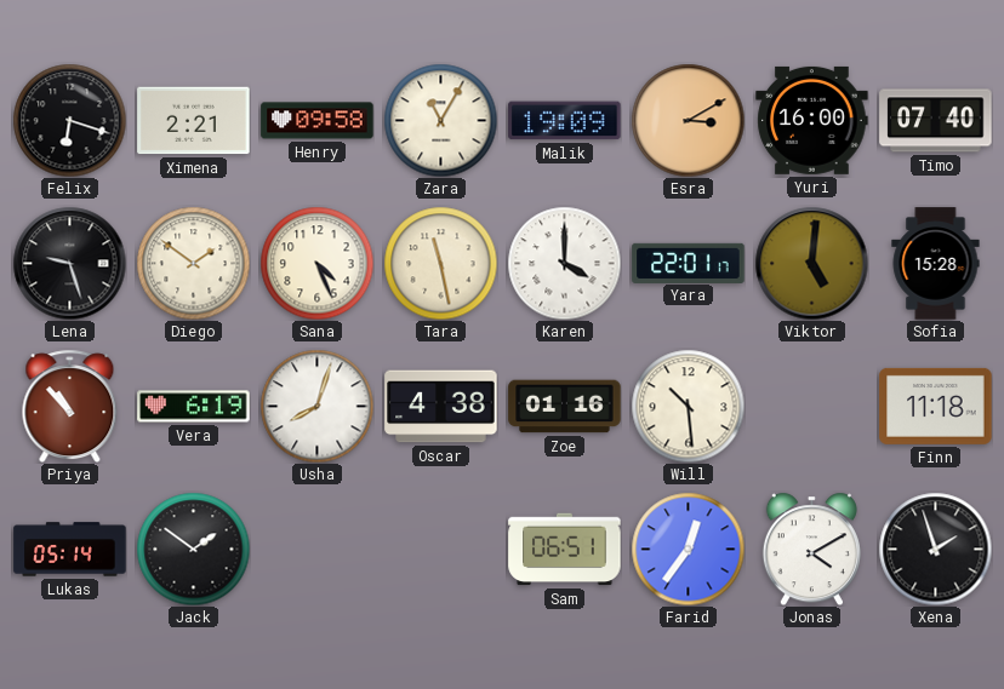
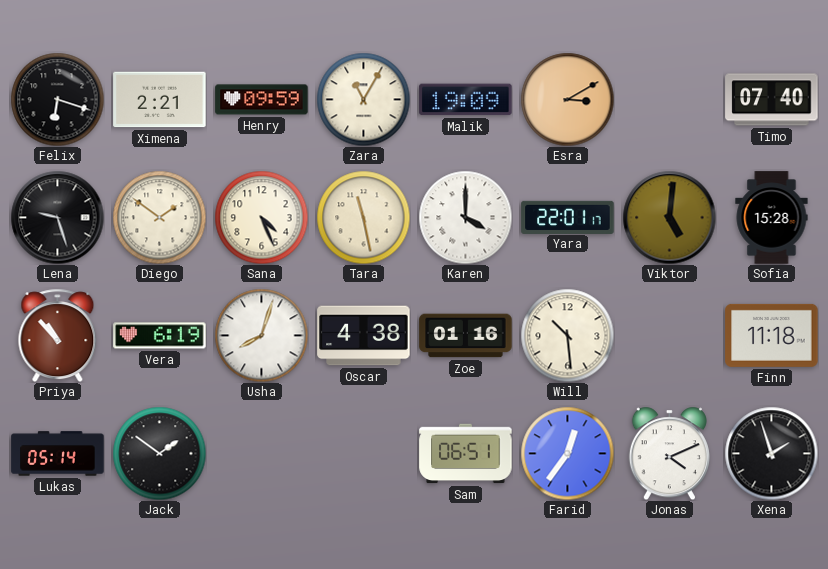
Henry: 09:58 -> 09:59 (262, 100)
Yuri: 16:00 -> none (812, 120)
Jonas: 4:10 -> 4:11 (669, 453)
